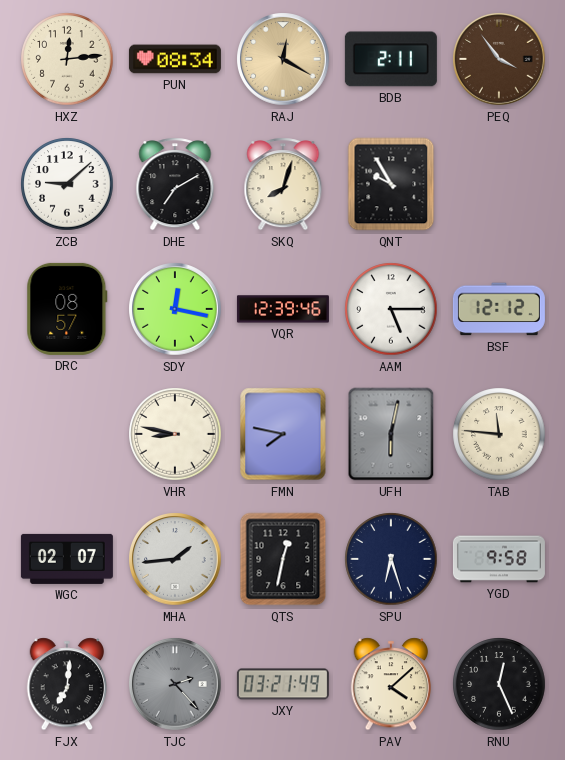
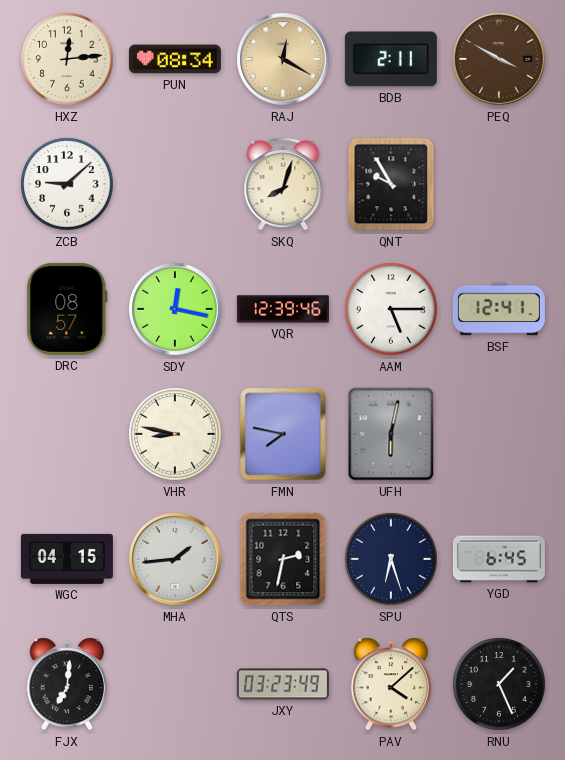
PEQ: 3:54 -> 3:50 (499, 59)
DHE: 7:10 -> none (175, 184)
BSF: 12:12 -> 12:41 (499, 309)
TAB: 11:46 -> none (499, 434)
WGC: 02:07 -> 04:15 (67, 559)
QTS: 12:32 -> 2:32 (283, 559)
YGD: 9:58 -> 6:45 (499, 559)
TJC: 2:23 -> none (175, 684)
JXY: 03:21 -> 03:23 (283, 684)
RNU: 12:26 -> 1:26 (499, 684)
